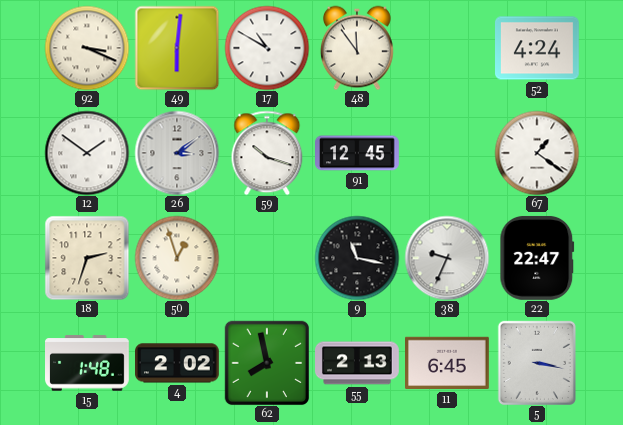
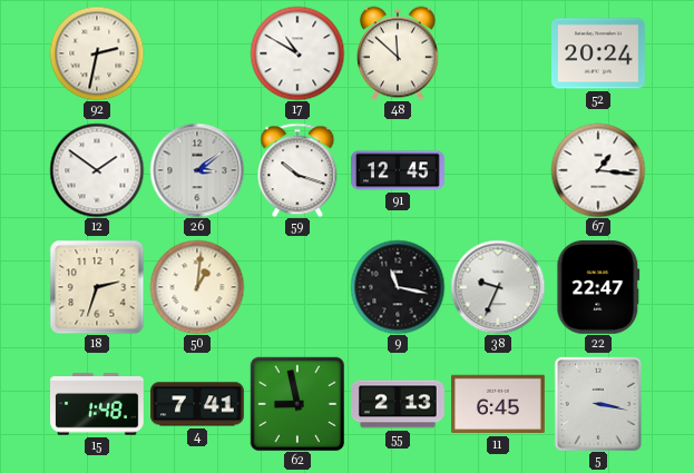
92: 3:19 -> 2:32 (97, 53)
49: 6:01 -> none (177, 48)
48: 11:54 -> 11:52 (398, 53)
52: 4:24 -> 20:24 (599, 53)
67: 1:21 -> 1:16 (598, 170)
50: 12:57 -> 1:01 (197, 287)
4: 2:02 -> 7:41 (198, 404)
62: 7:58 -> 8:58 (297, 404)
